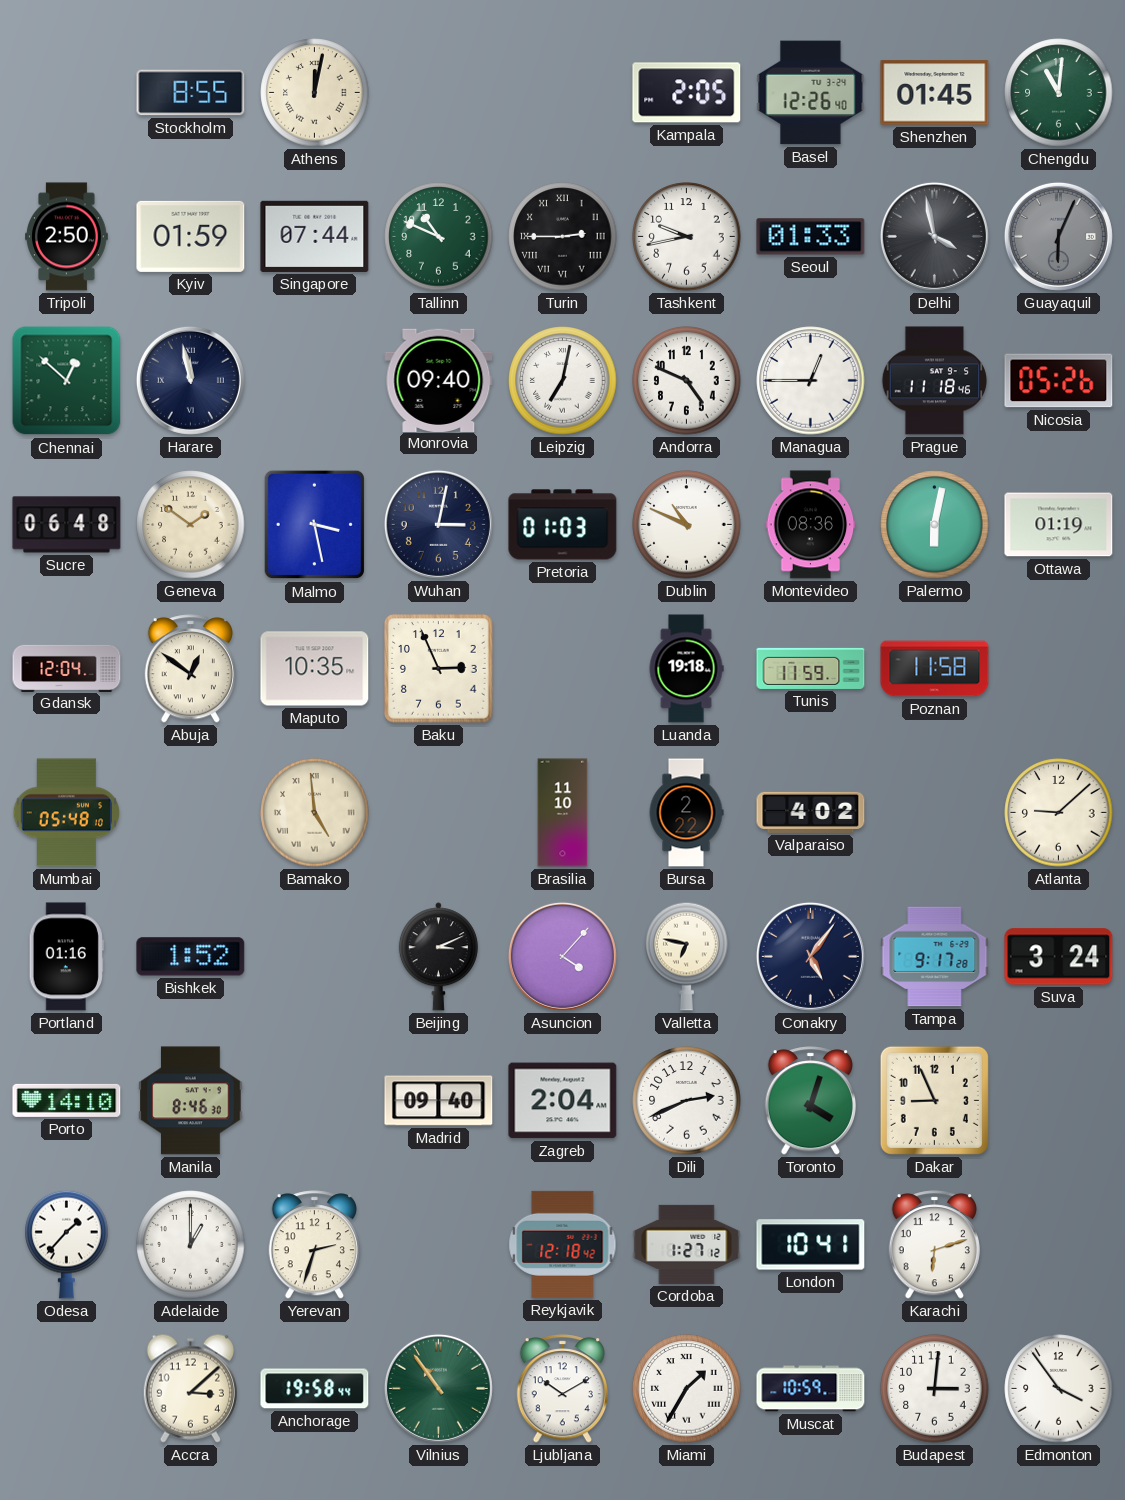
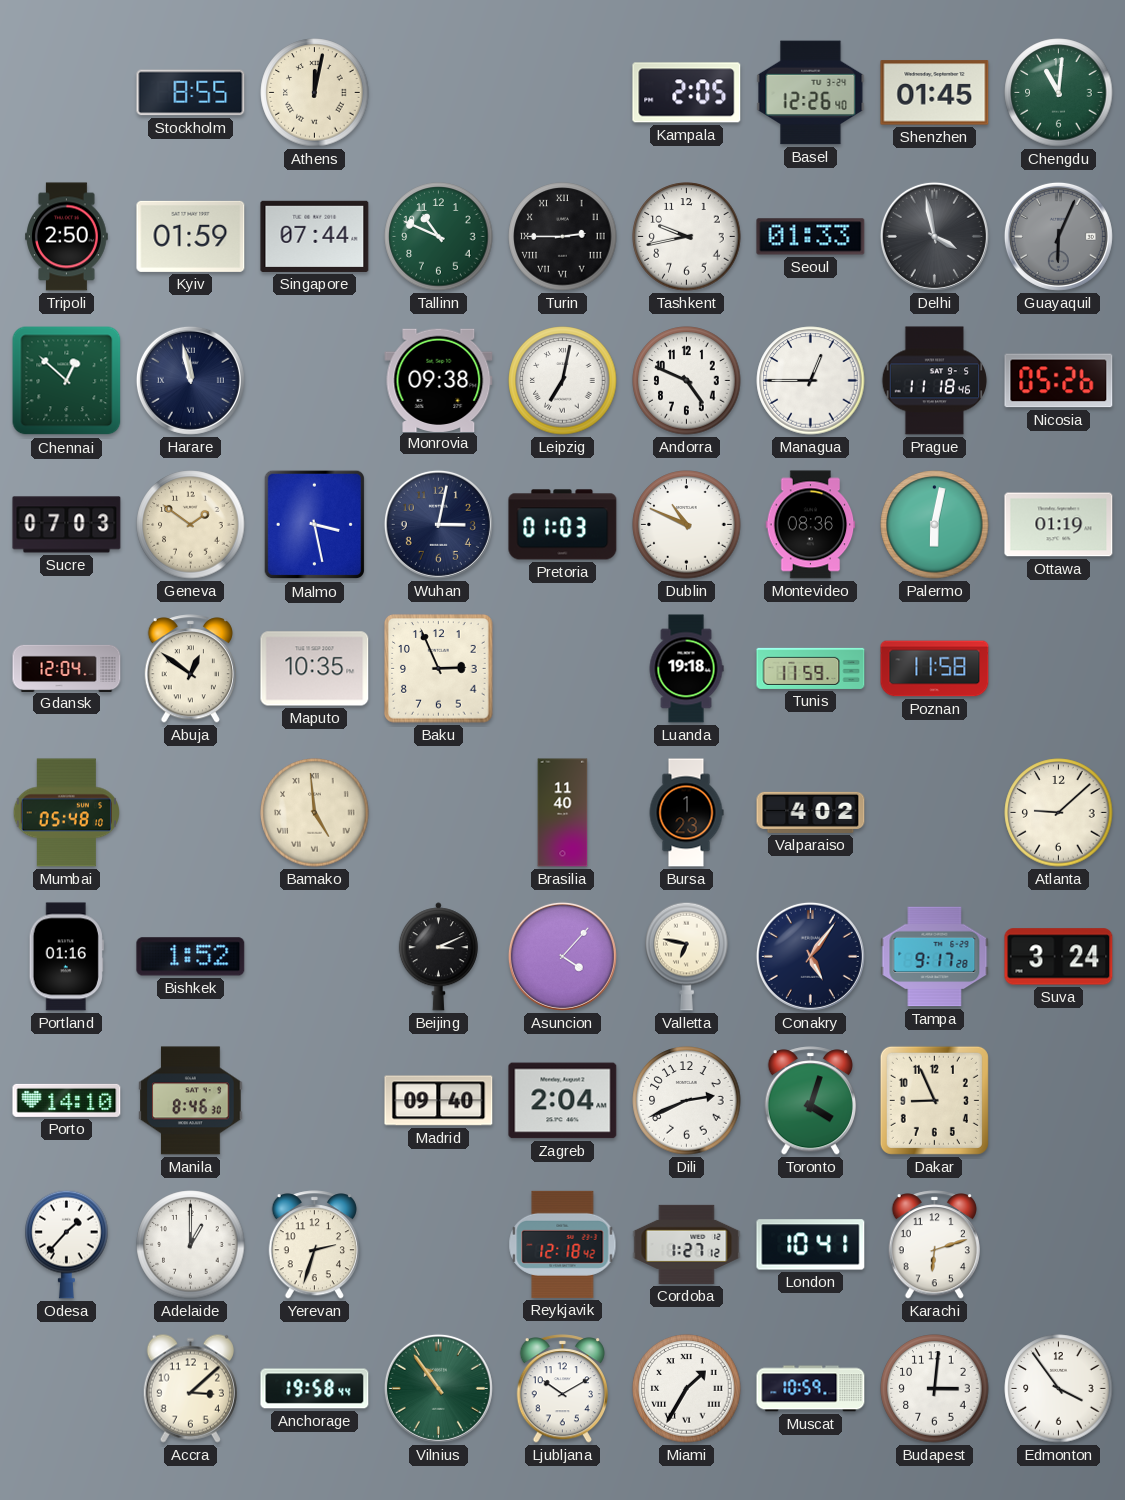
Monrovia: 09:40 -> 09:38 (439, 380)
Sucre: 06:48 -> 07:03 (67, 525)
Brasilia: 11:10 -> 11:40 (563, 813)
Bursa: 2:22 -> 1:23 (686, 813)
